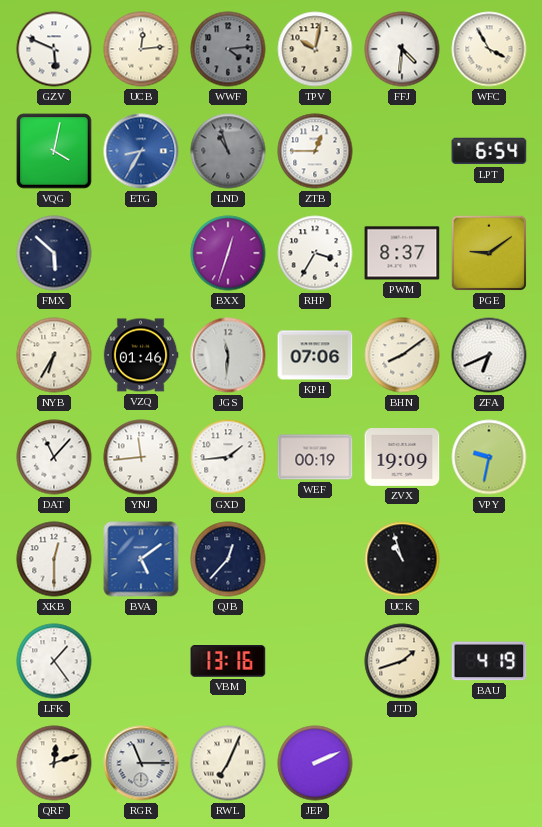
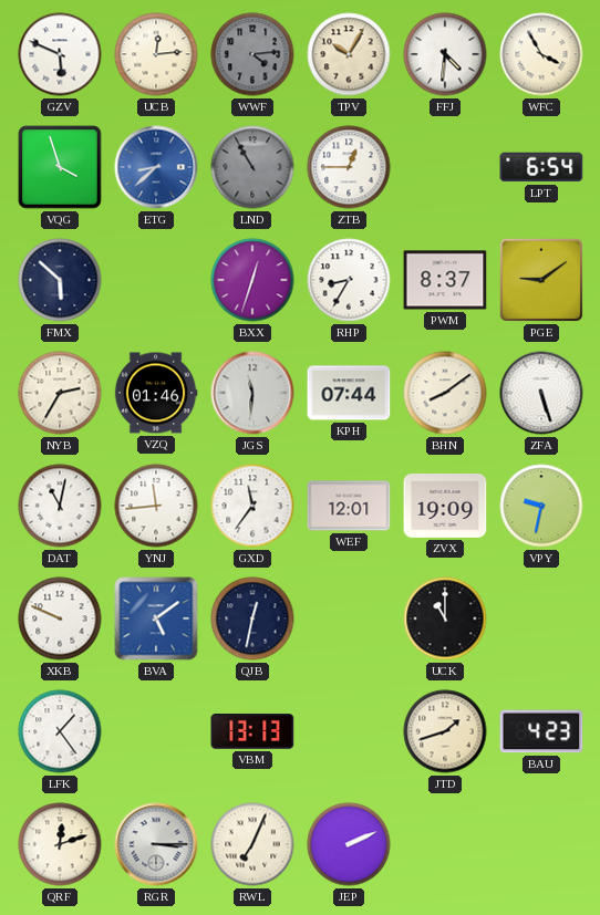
TPV: 10:02 -> 10:05 (349, 54)
VQG: 4:02 -> 3:57 (60, 167)
ETG: 8:35 -> 8:38 (156, 167)
LND: 10:57 -> 10:55 (252, 167)
RHP: 3:35 -> 8:35 (349, 280)
NYB: 6:35 -> 2:35 (60, 393)
KPH: 07:06 -> 07:44 (349, 393)
ZFA: 6:41 -> 5:27 (541, 393)
DAT: 11:07 -> 11:02 (60, 506)
GXD: 1:44 -> 11:36 (252, 506)
WEF: 00:19 -> 12:01 (349, 506)
XKB: 12:30 -> 9:49 (60, 618)
QJB: 12:37 -> 12:32 (252, 618)
UCK: 10:57 -> 11:00 (445, 618)
VBM: 13:16 -> 13:13 (252, 732)
BAU: 4:19 -> 4:23 (541, 731)
RGR: 11:15 -> 3:15 (156, 844)
